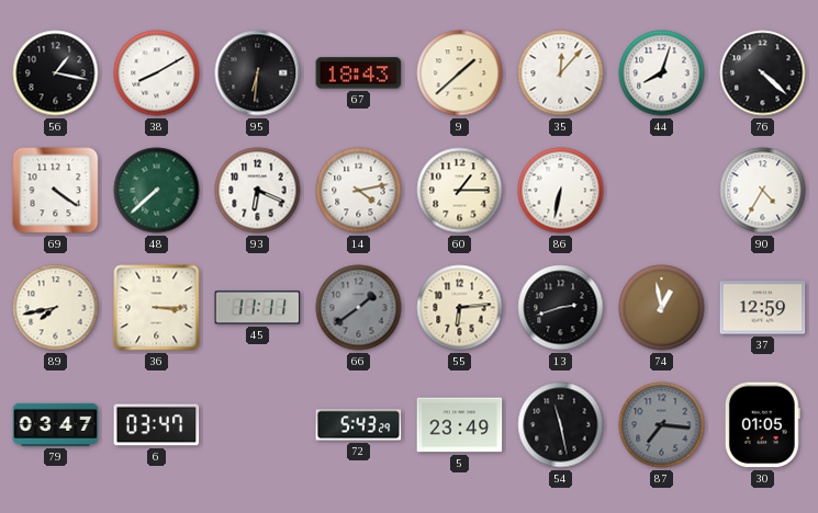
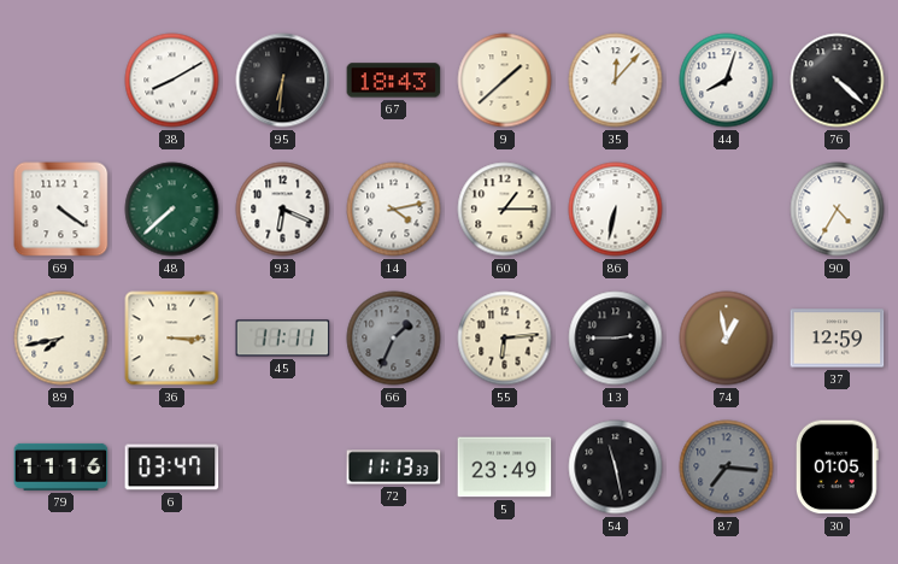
56: 1:17 -> none (56, 73)
66: 1:39 -> 1:34 (394, 339)
13: 2:42 -> 2:45 (616, 339)
79: 03:47 -> 11:16 (61, 466)
72: 5:43 -> 11:13 (394, 468)
